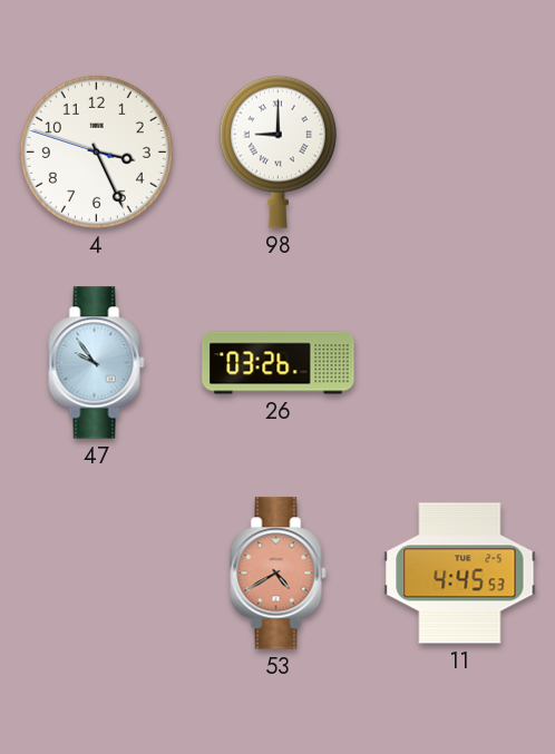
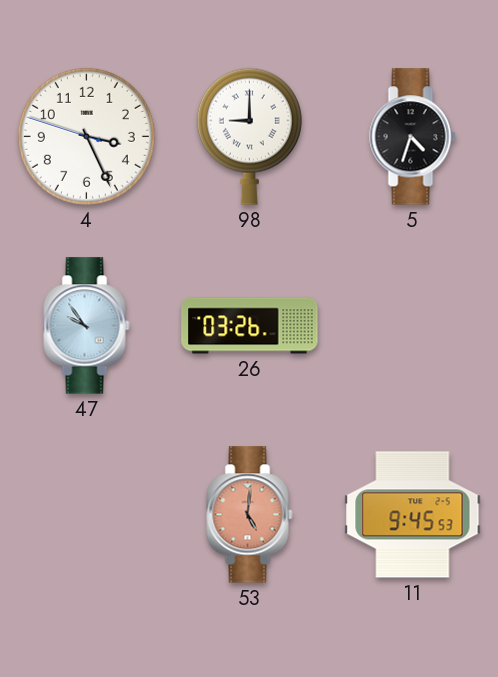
5: none -> 4:33 (413, 137)
53: 4:40 -> 5:01 (250, 515)
11: 4:45 -> 9:45 (413, 515)
